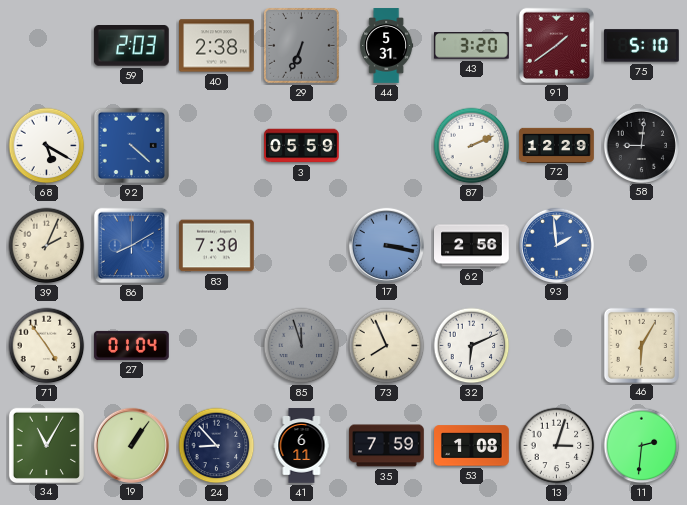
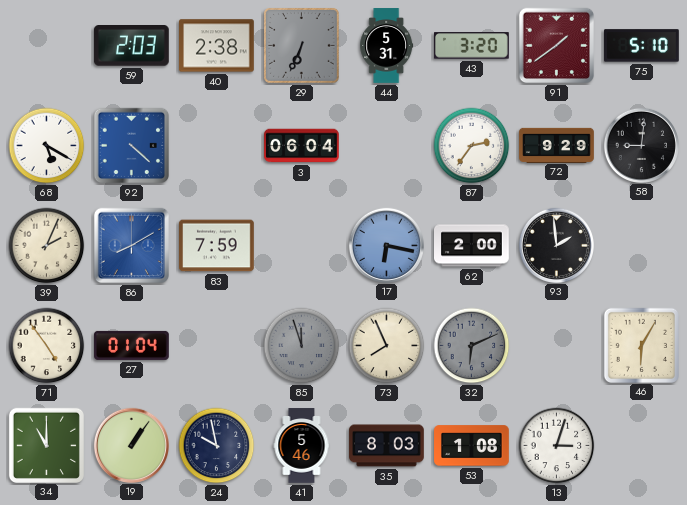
3: 05:59 -> 06:04 (302, 146)
87: 2:11 -> 2:36 (472, 146)
72: 12:29 -> 9:29 (557, 145)
83: 7:30 -> 7:59 (217, 246)
17: 3:17 -> 6:17 (386, 245)
62: 2:56 -> 2:00 (472, 246)
93 dial: blue -> black (556, 245)
32 dial: white -> grey (472, 346)
34: 11:05 -> 11:00 (46, 445)
24: 8:53 -> 9:58 (217, 446)
41: 6:11 -> 5:46 (302, 446)
35: 7:59 -> 8:03 (387, 446)
11: 2:31 -> none (642, 446)
